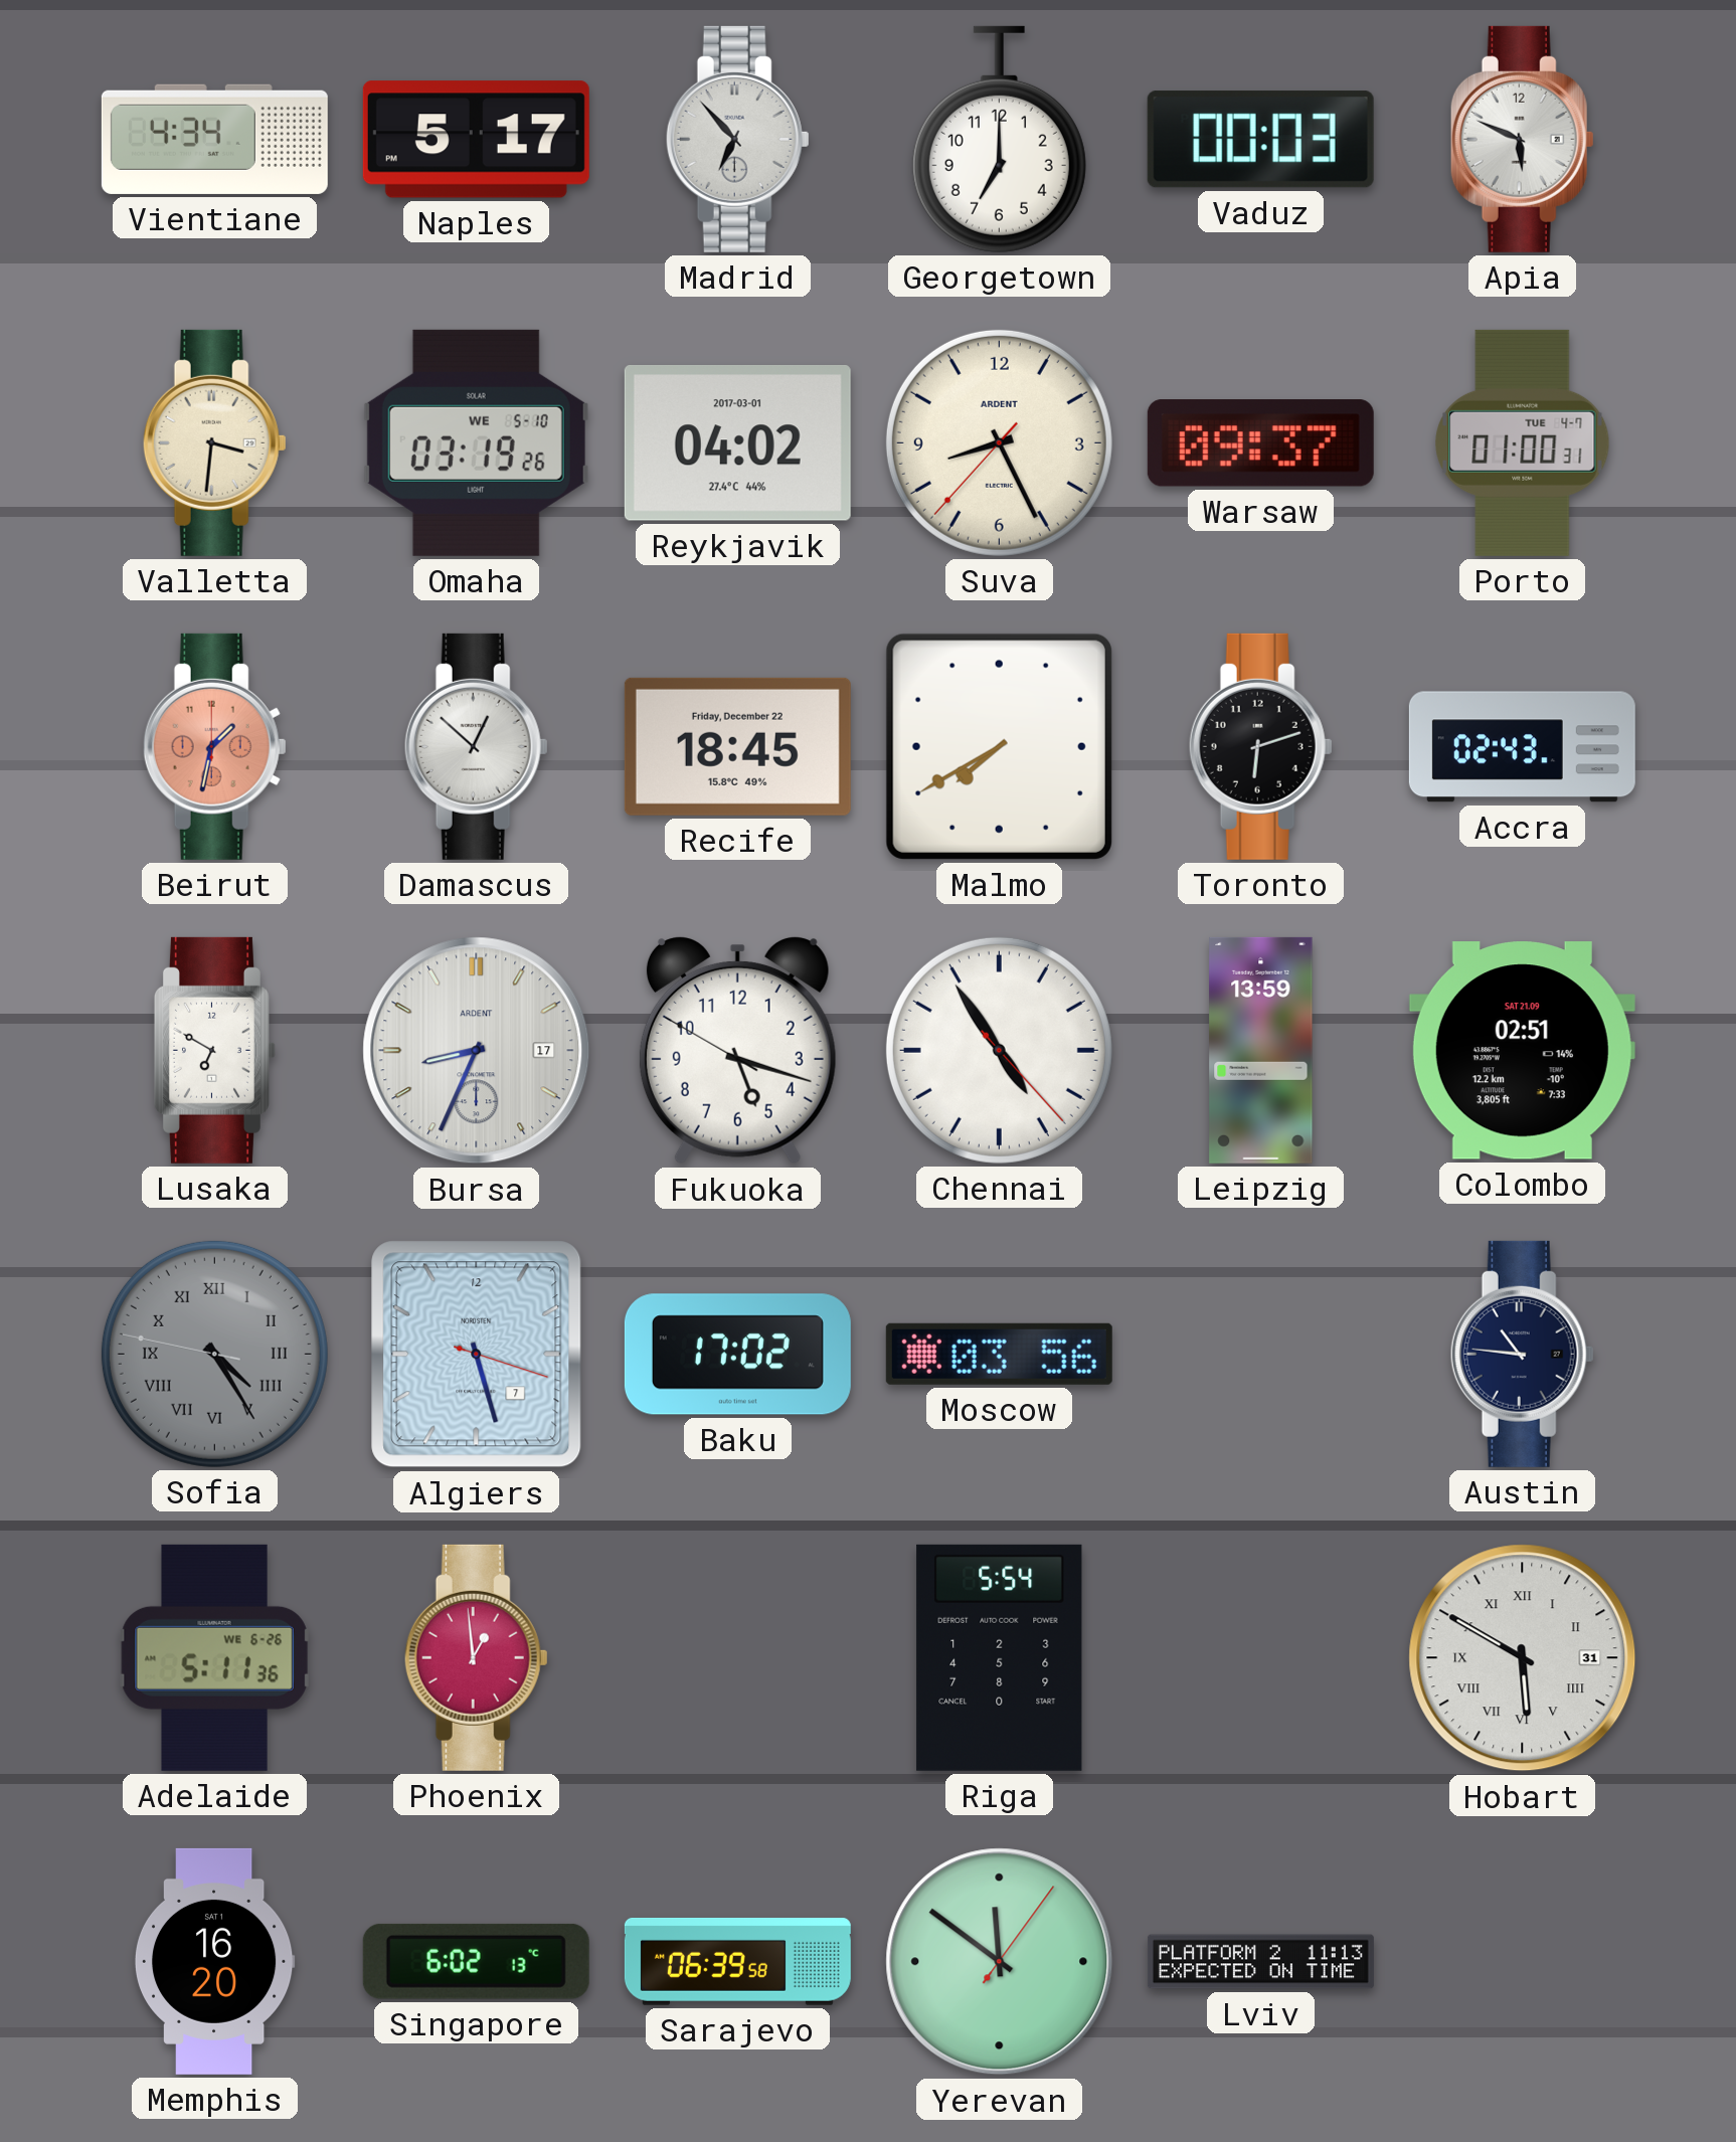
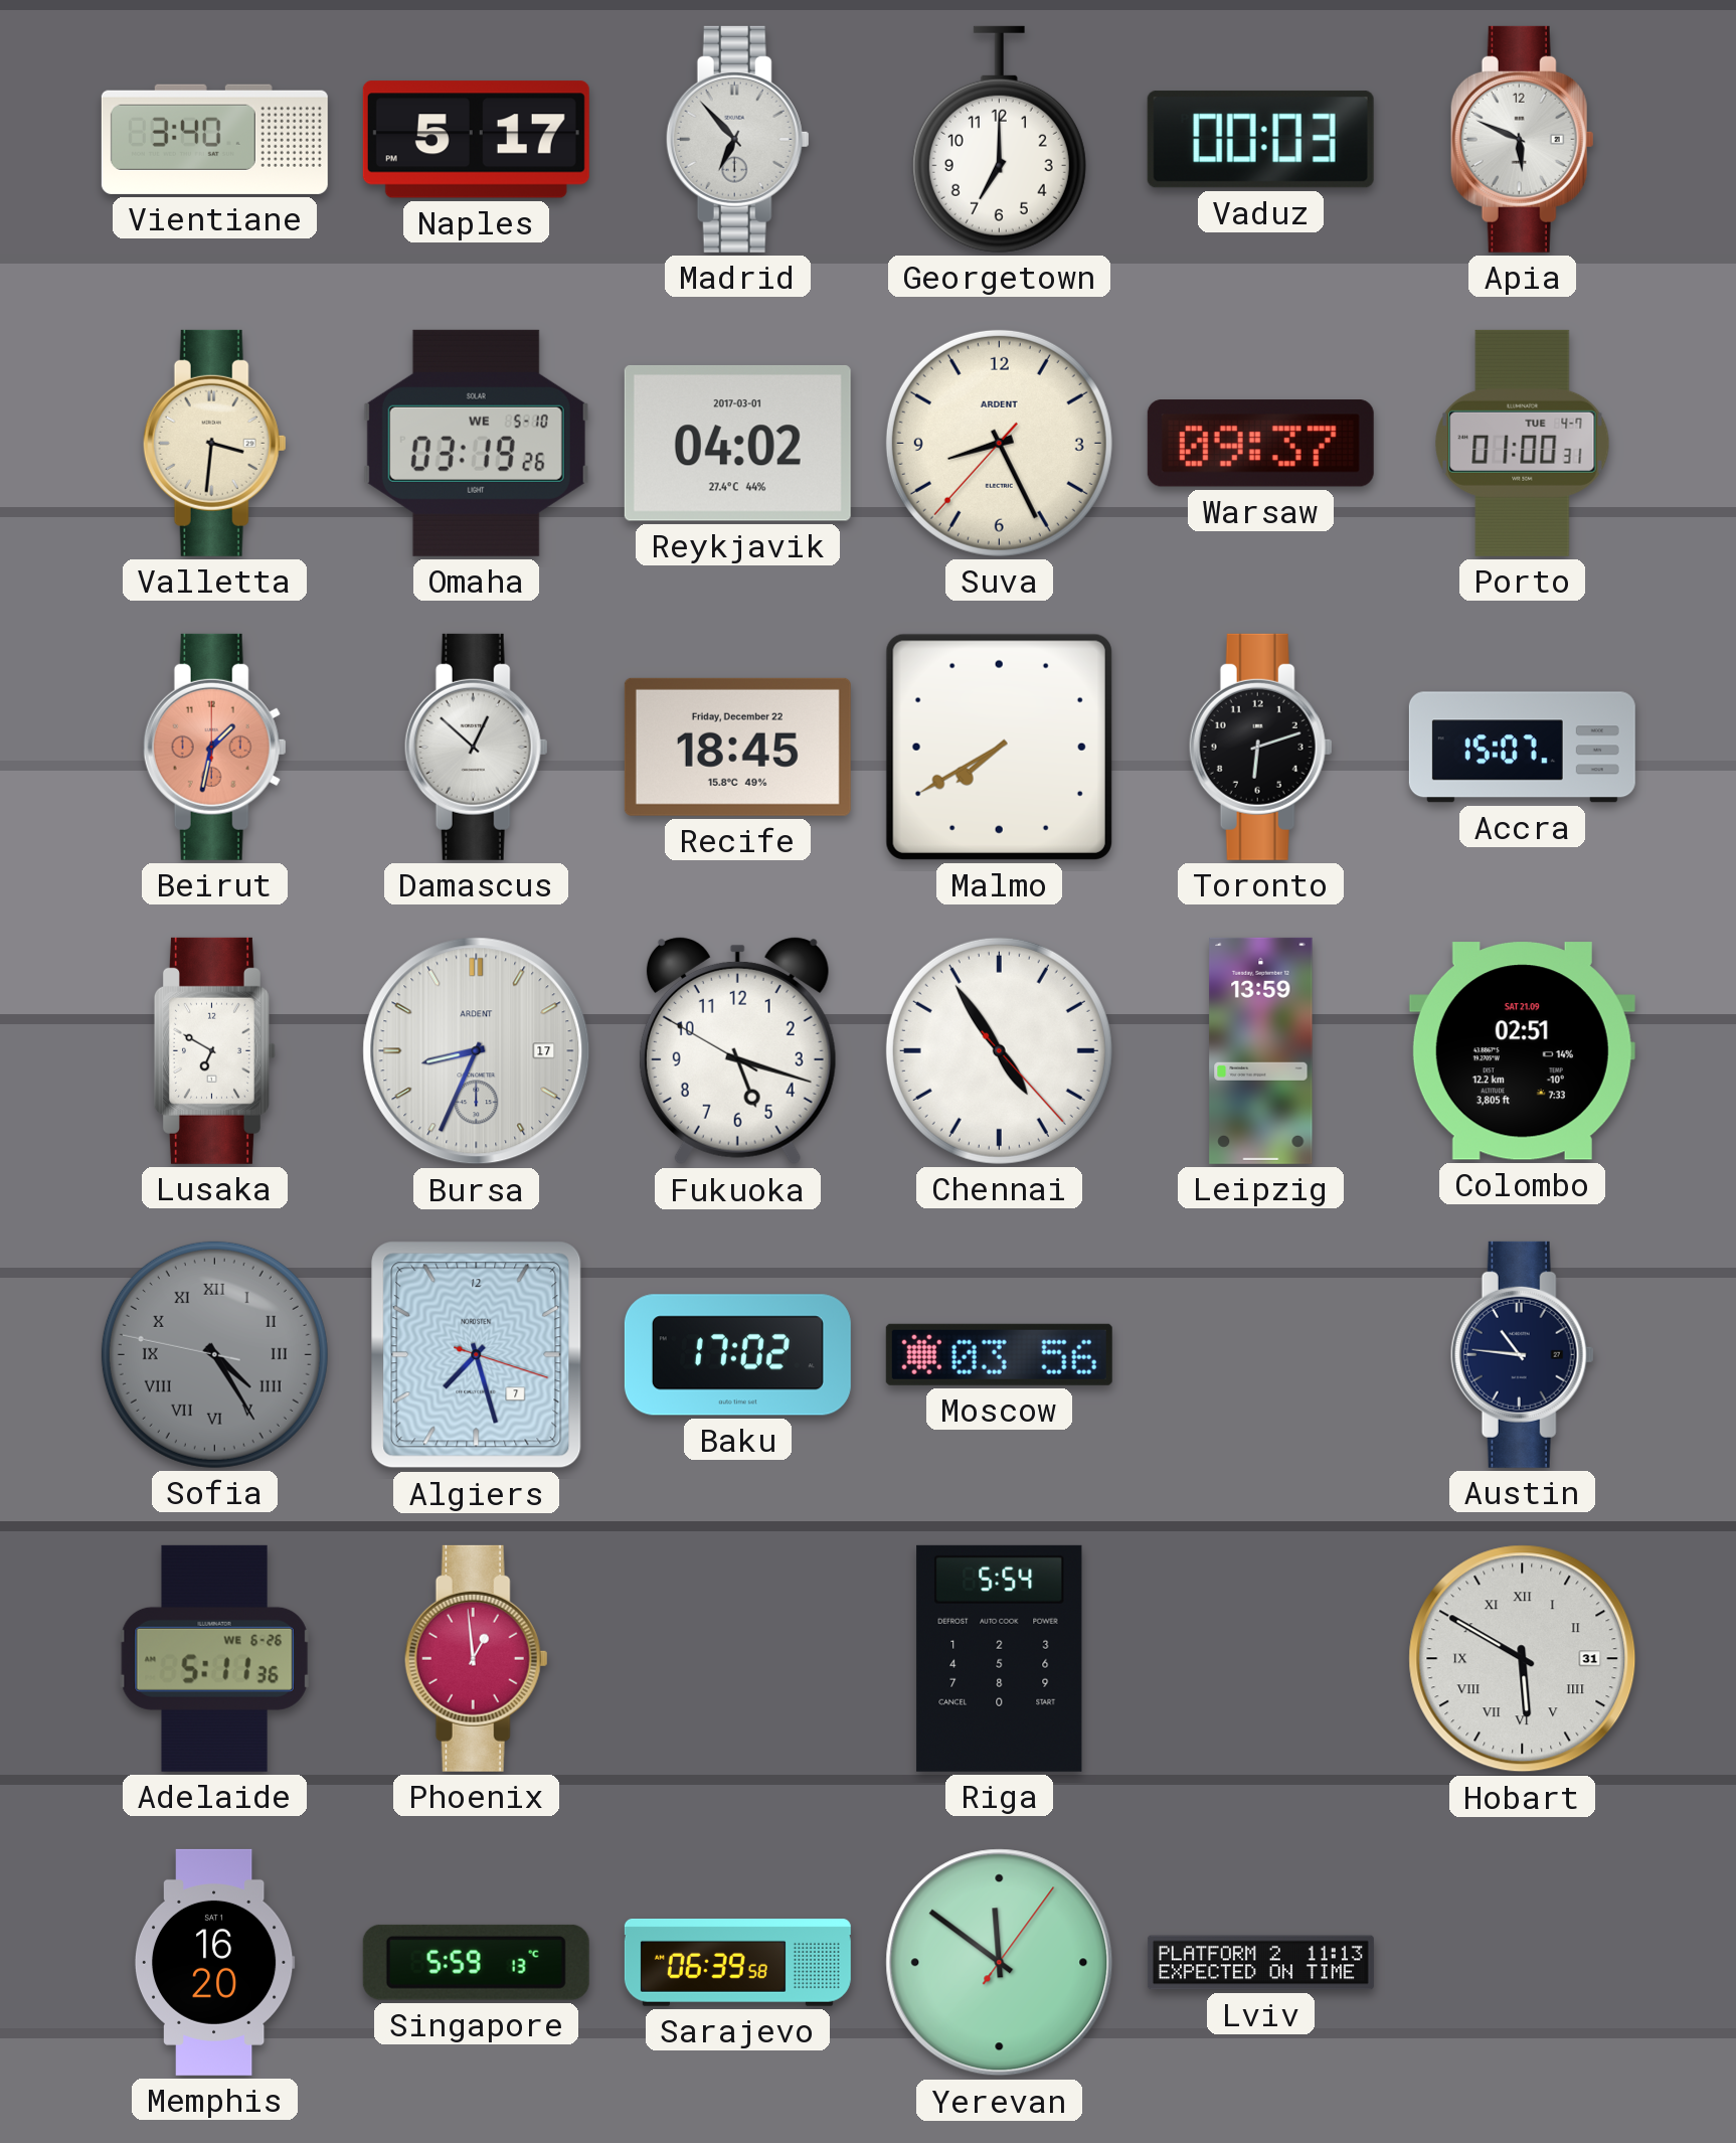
Vientiane: 4:34 -> 3:40 (214, 139)
Accra: 02:43 -> 15:07 (1522, 748)
Algiers: 5:27 -> 7:27 (477, 1355)
Singapore: 6:02 -> 5:59 (476, 1962)
